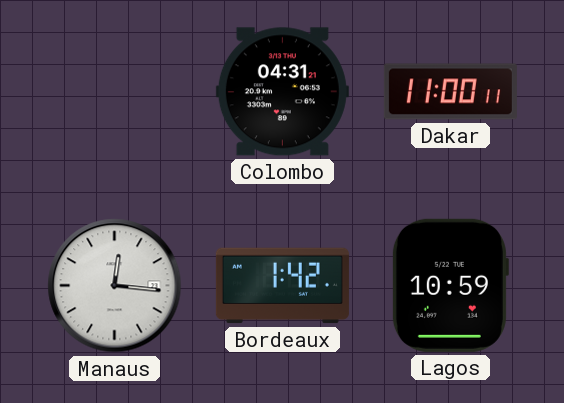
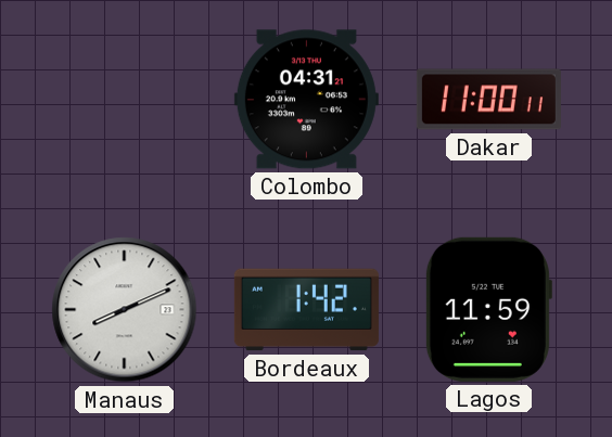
Manaus: 12:16 -> 8:11 (125, 310)
Lagos: 10:59 -> 11:59 (488, 309)
